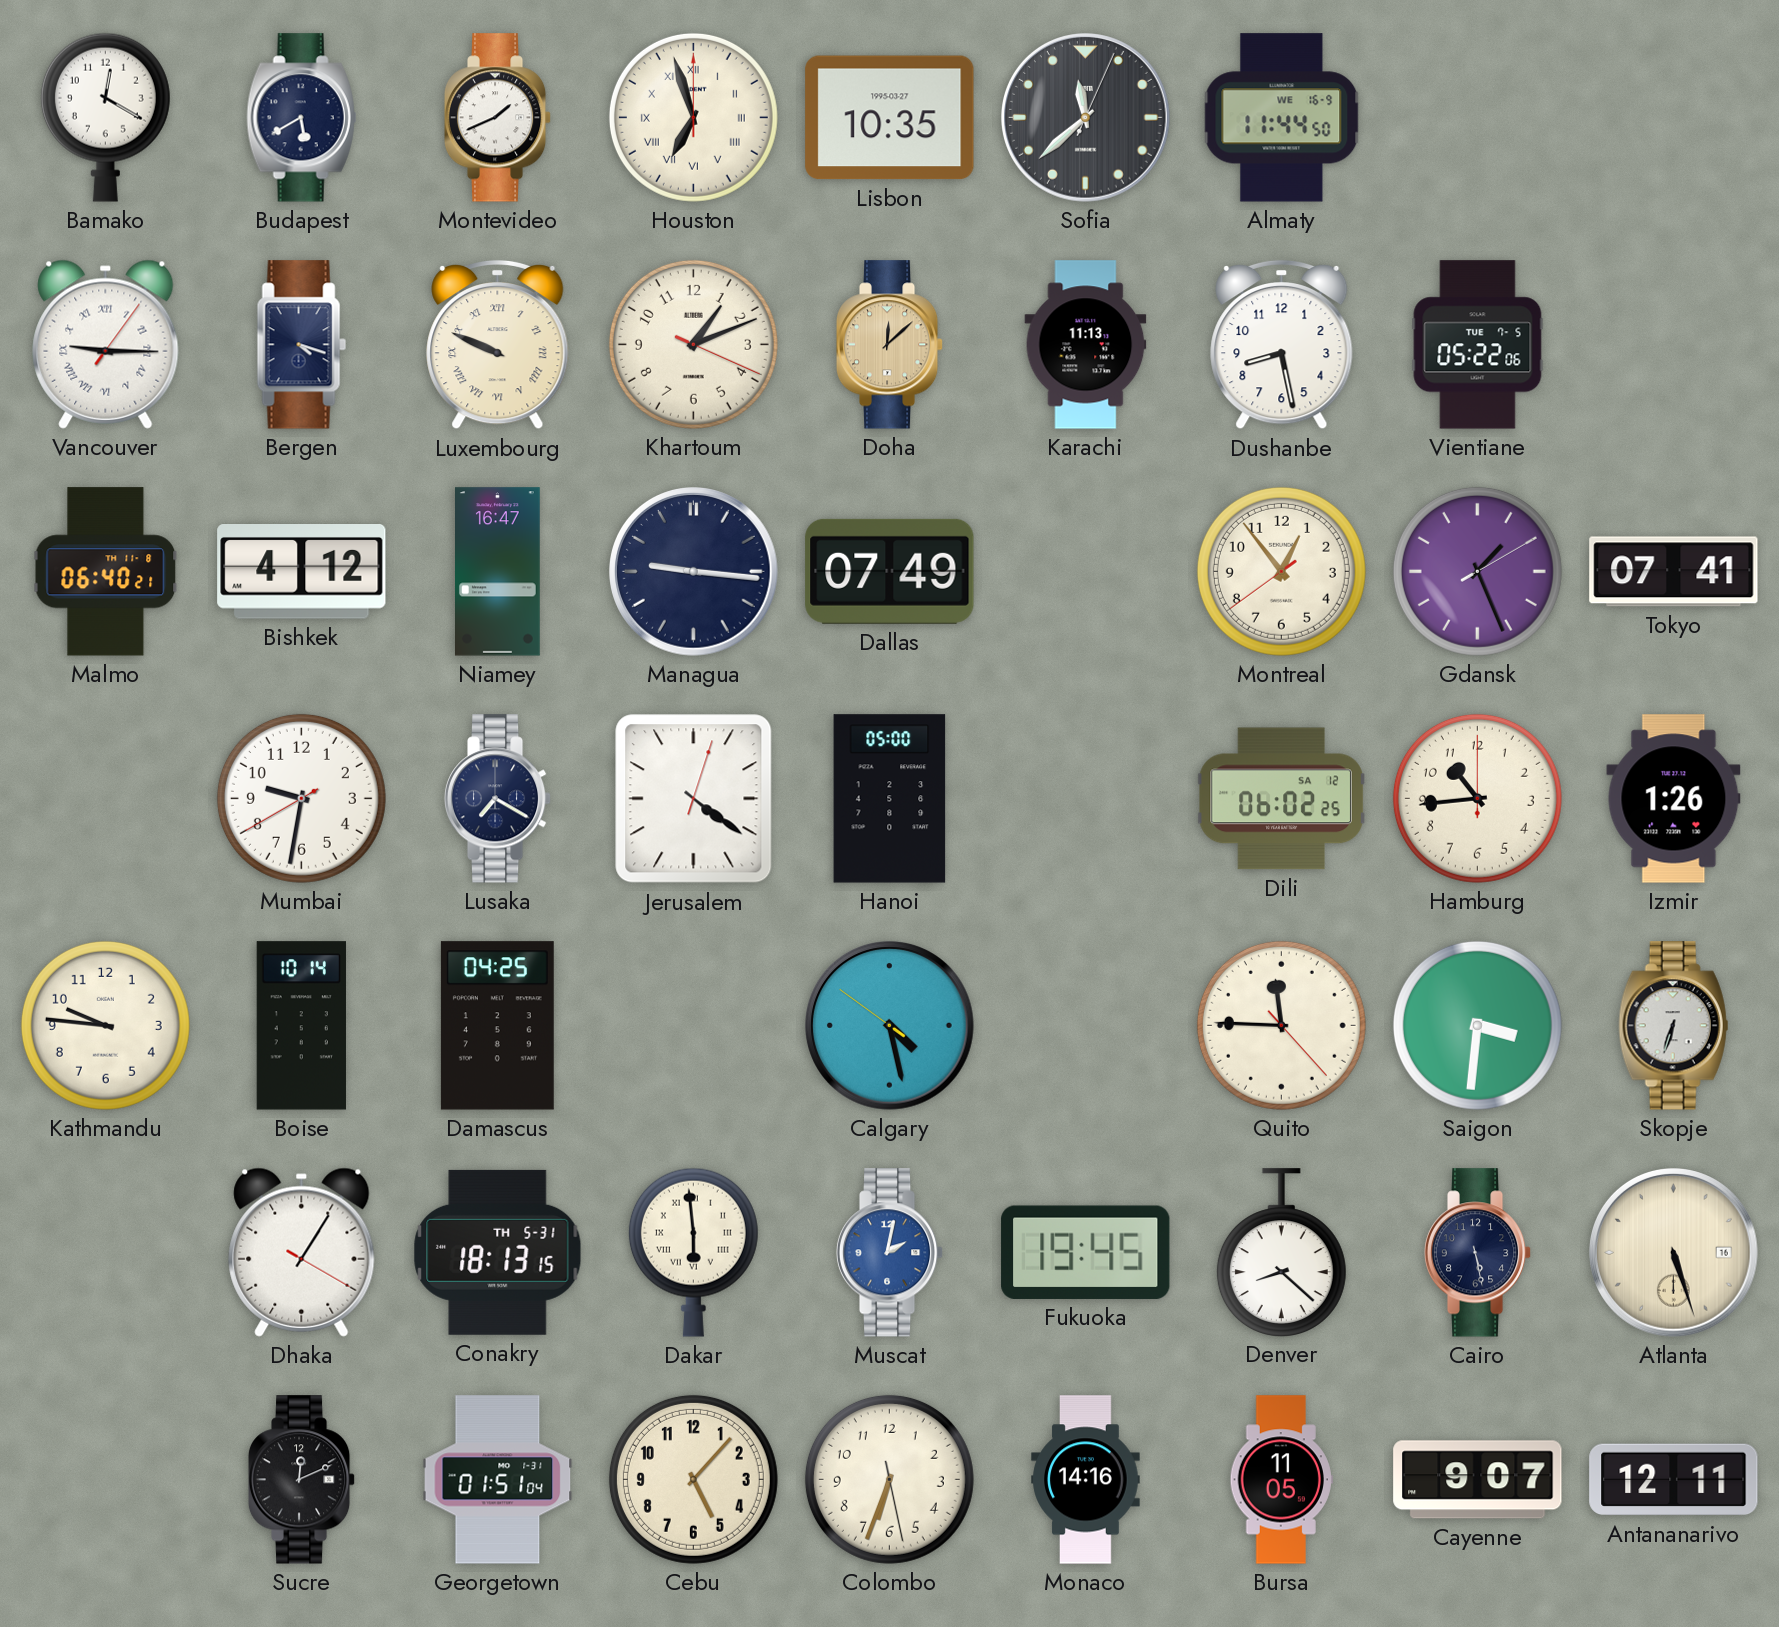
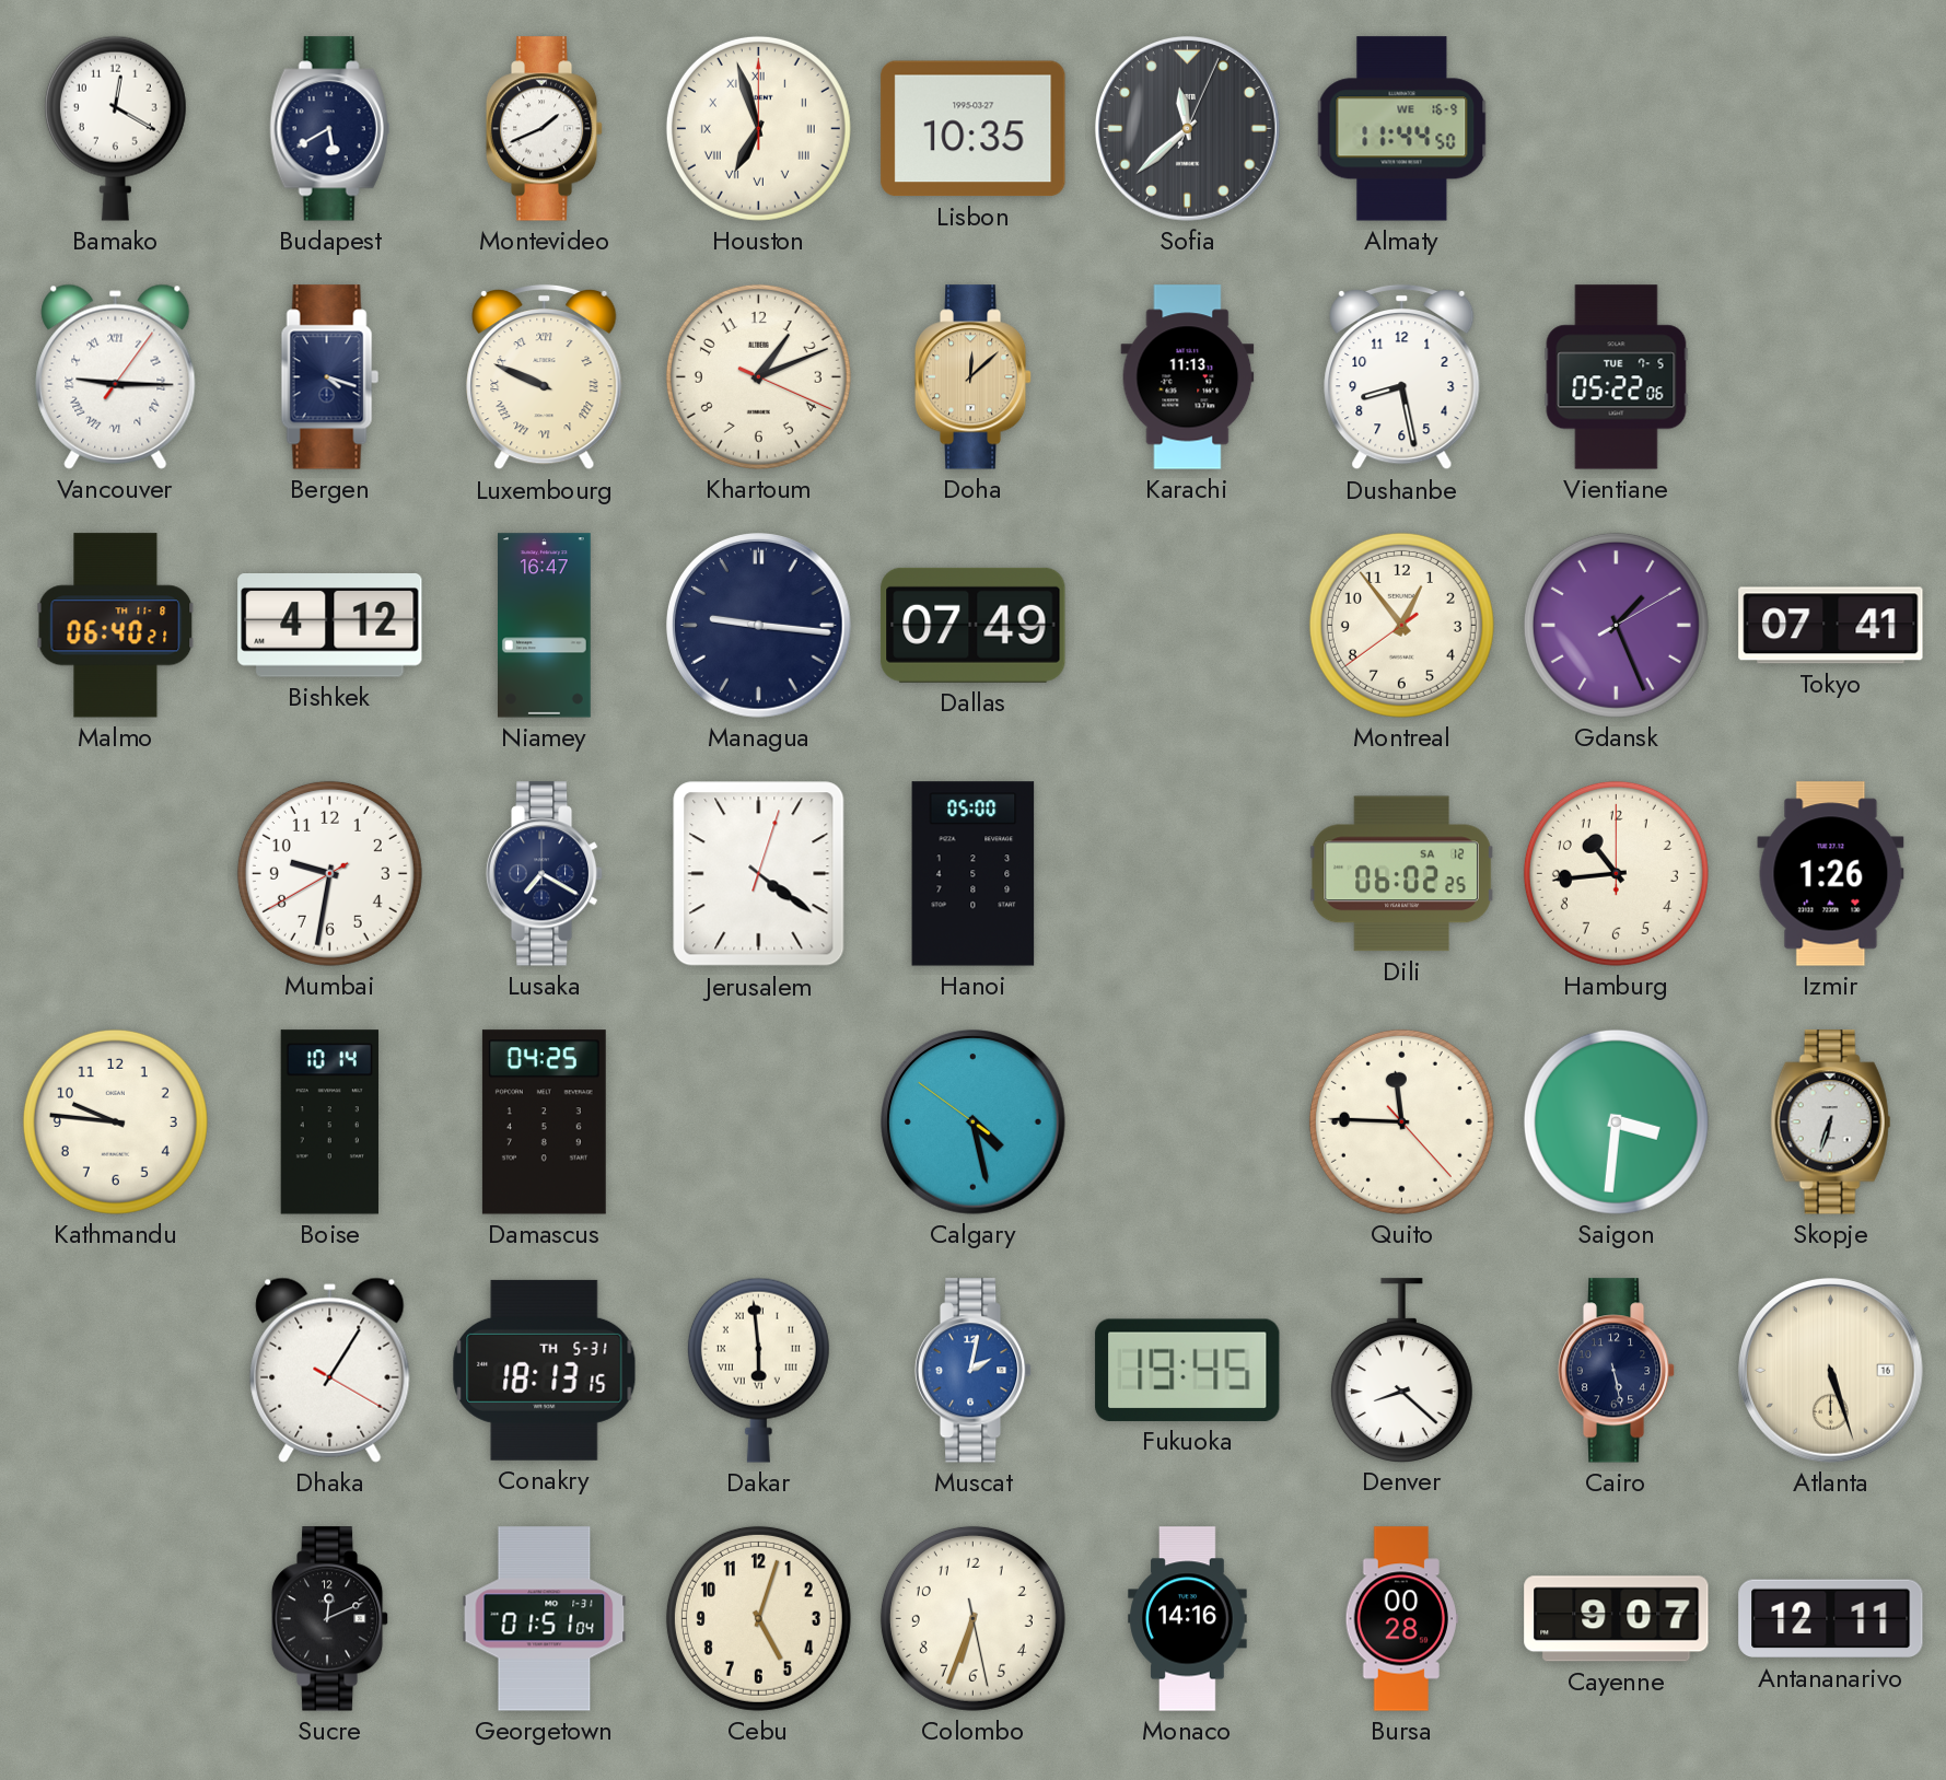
Cebu: 5:07 -> 5:03 (758, 1618)
Bursa: 11:05 -> 00:28 (1401, 1619)
